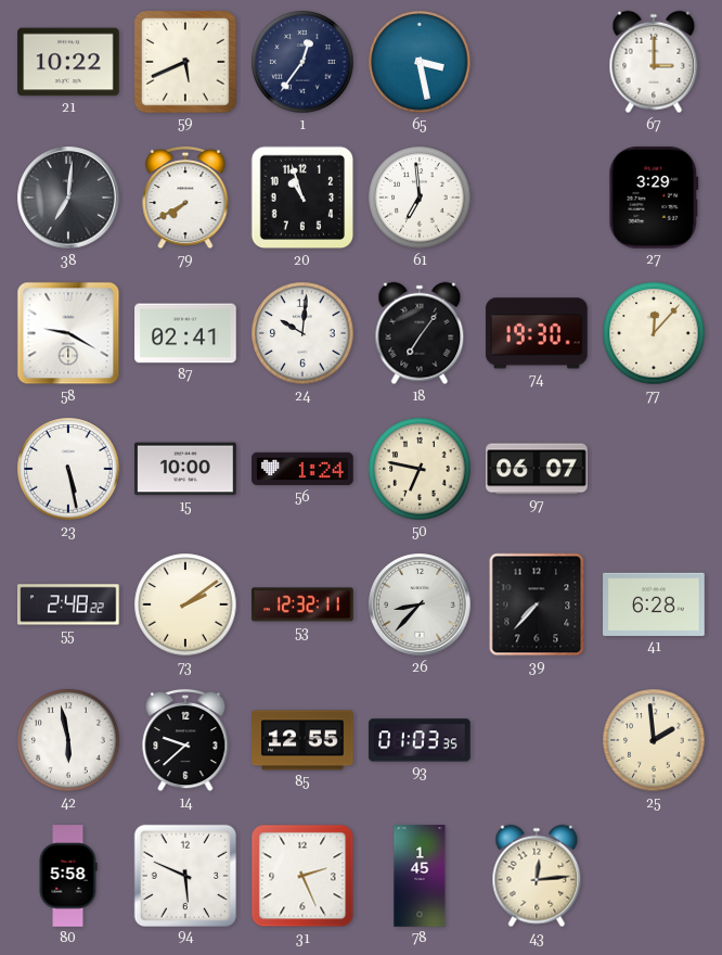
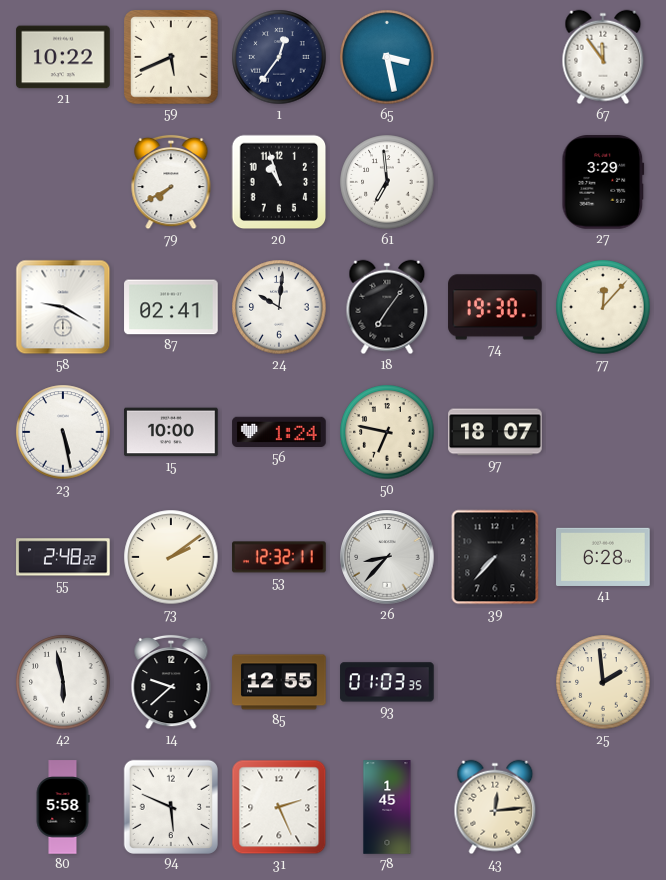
67: 3:00 -> 11:54 (603, 57)
38: 7:01 -> none (68, 198)
97: 06:07 -> 18:07 (495, 432)
